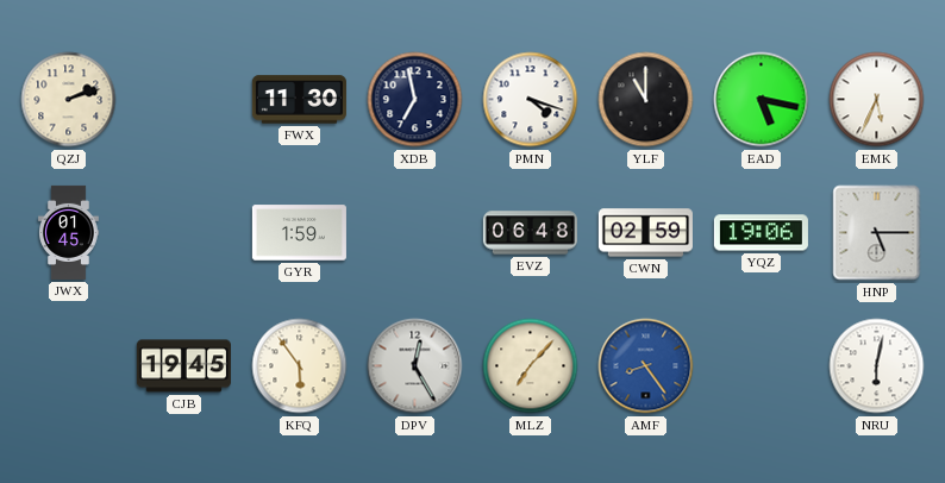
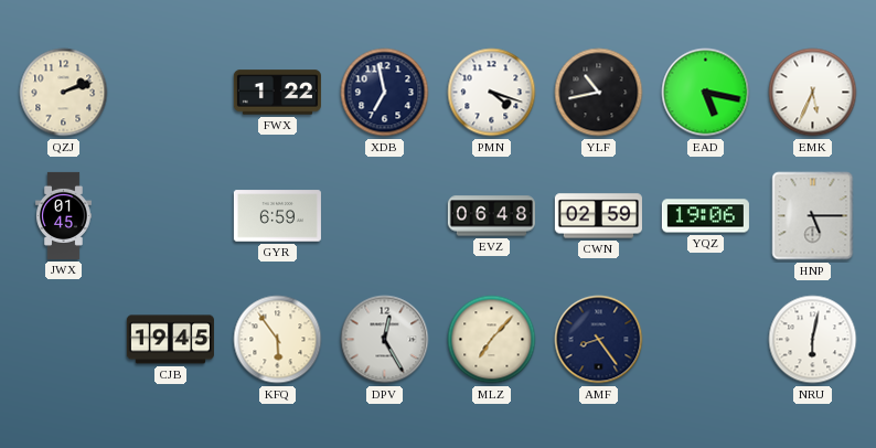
FWX: 11:30 -> 1:22 (277, 93)
YLF: 11:00 -> 10:43 (599, 93)
GYR: 1:59 -> 6:59 (277, 216)
AMF dial: blue -> navy (599, 340)
